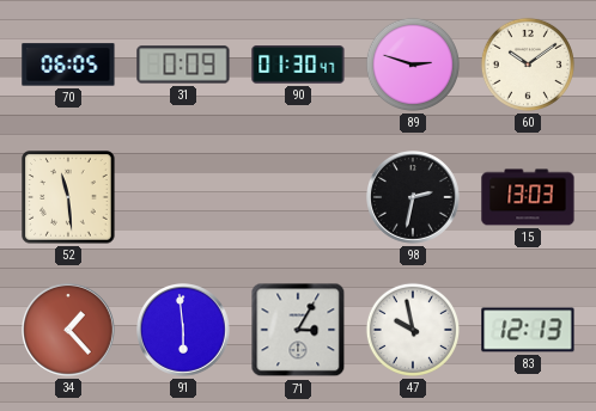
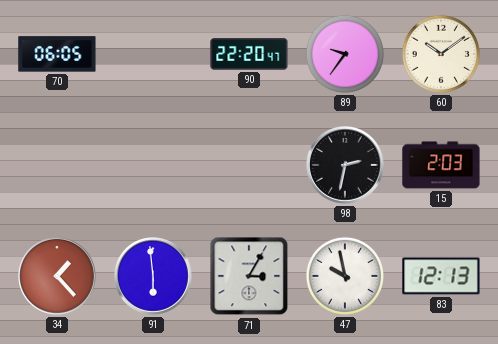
31: 0:09 -> none (183, 65)
90: 01:30 -> 22:20 (249, 54)
89: 2:48 -> 9:36 (345, 54)
52: 11:29 -> none (68, 197)
15: 13:03 -> 2:03 (441, 165)
